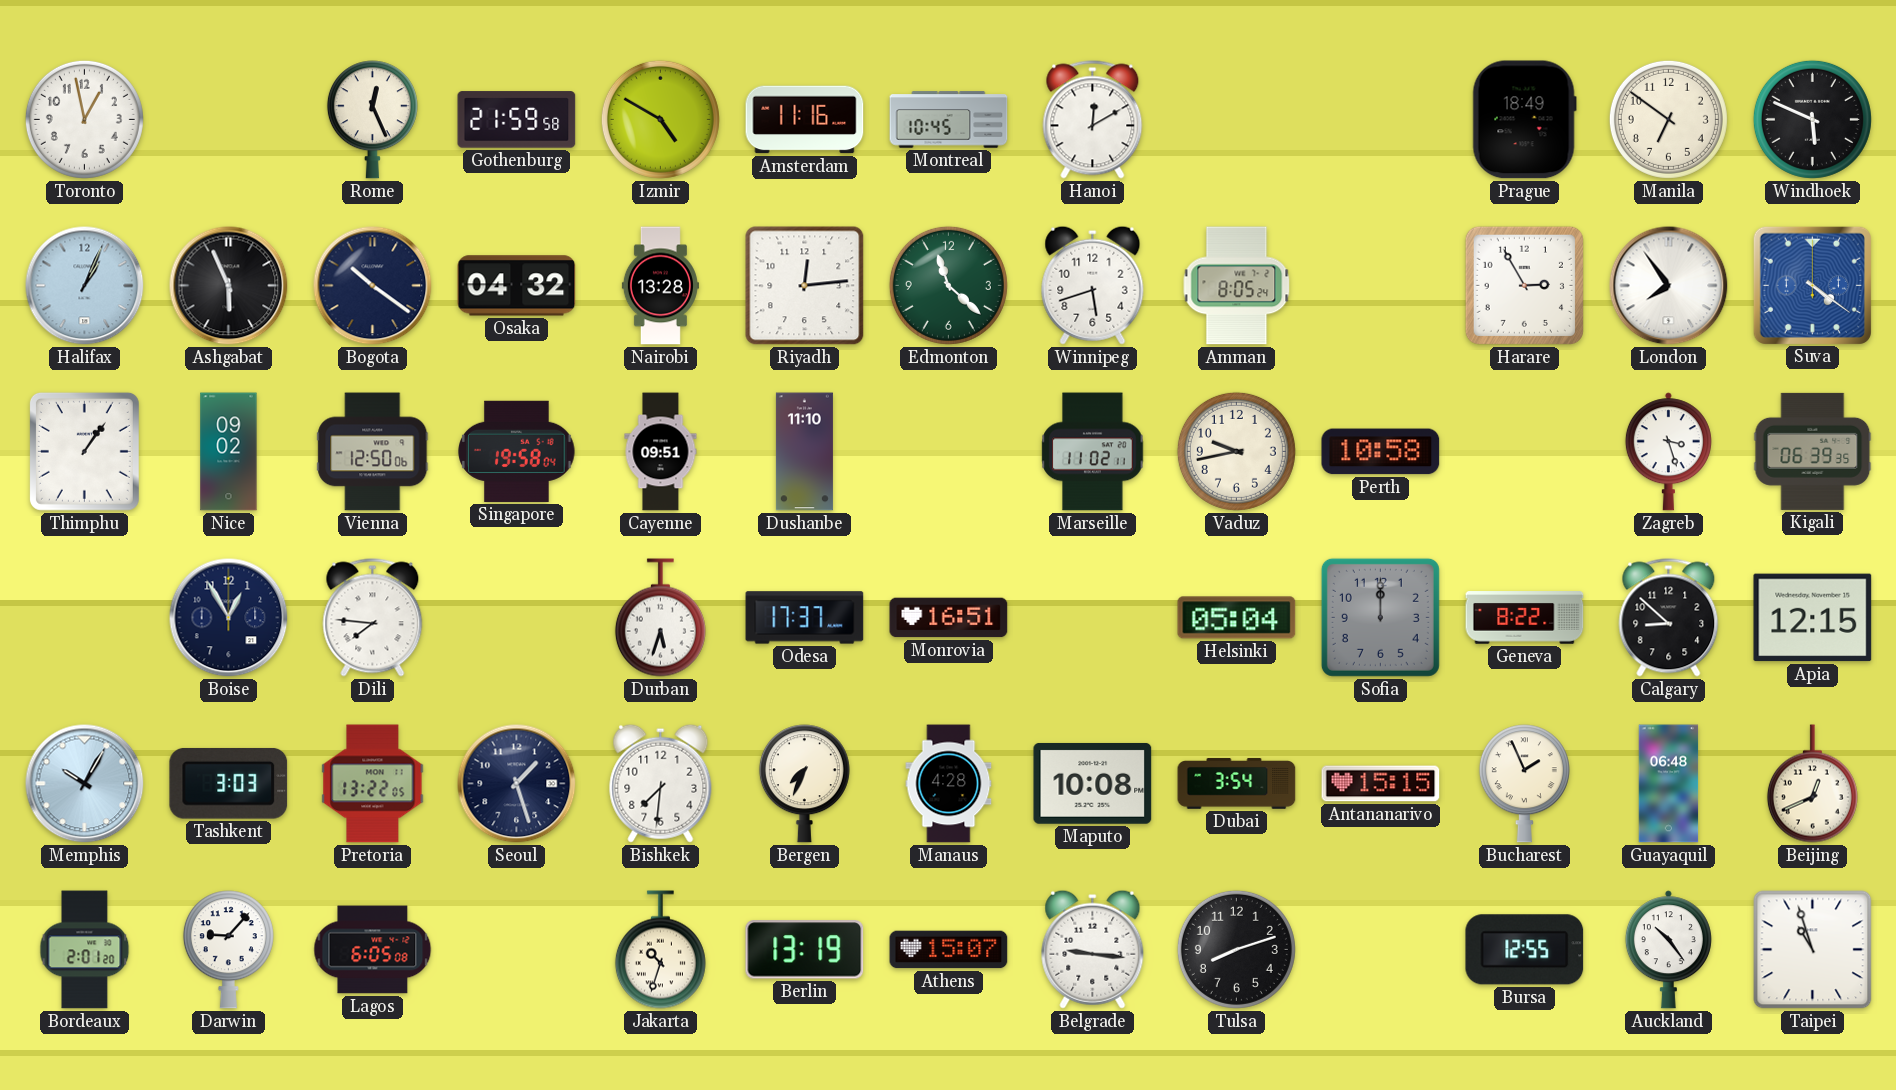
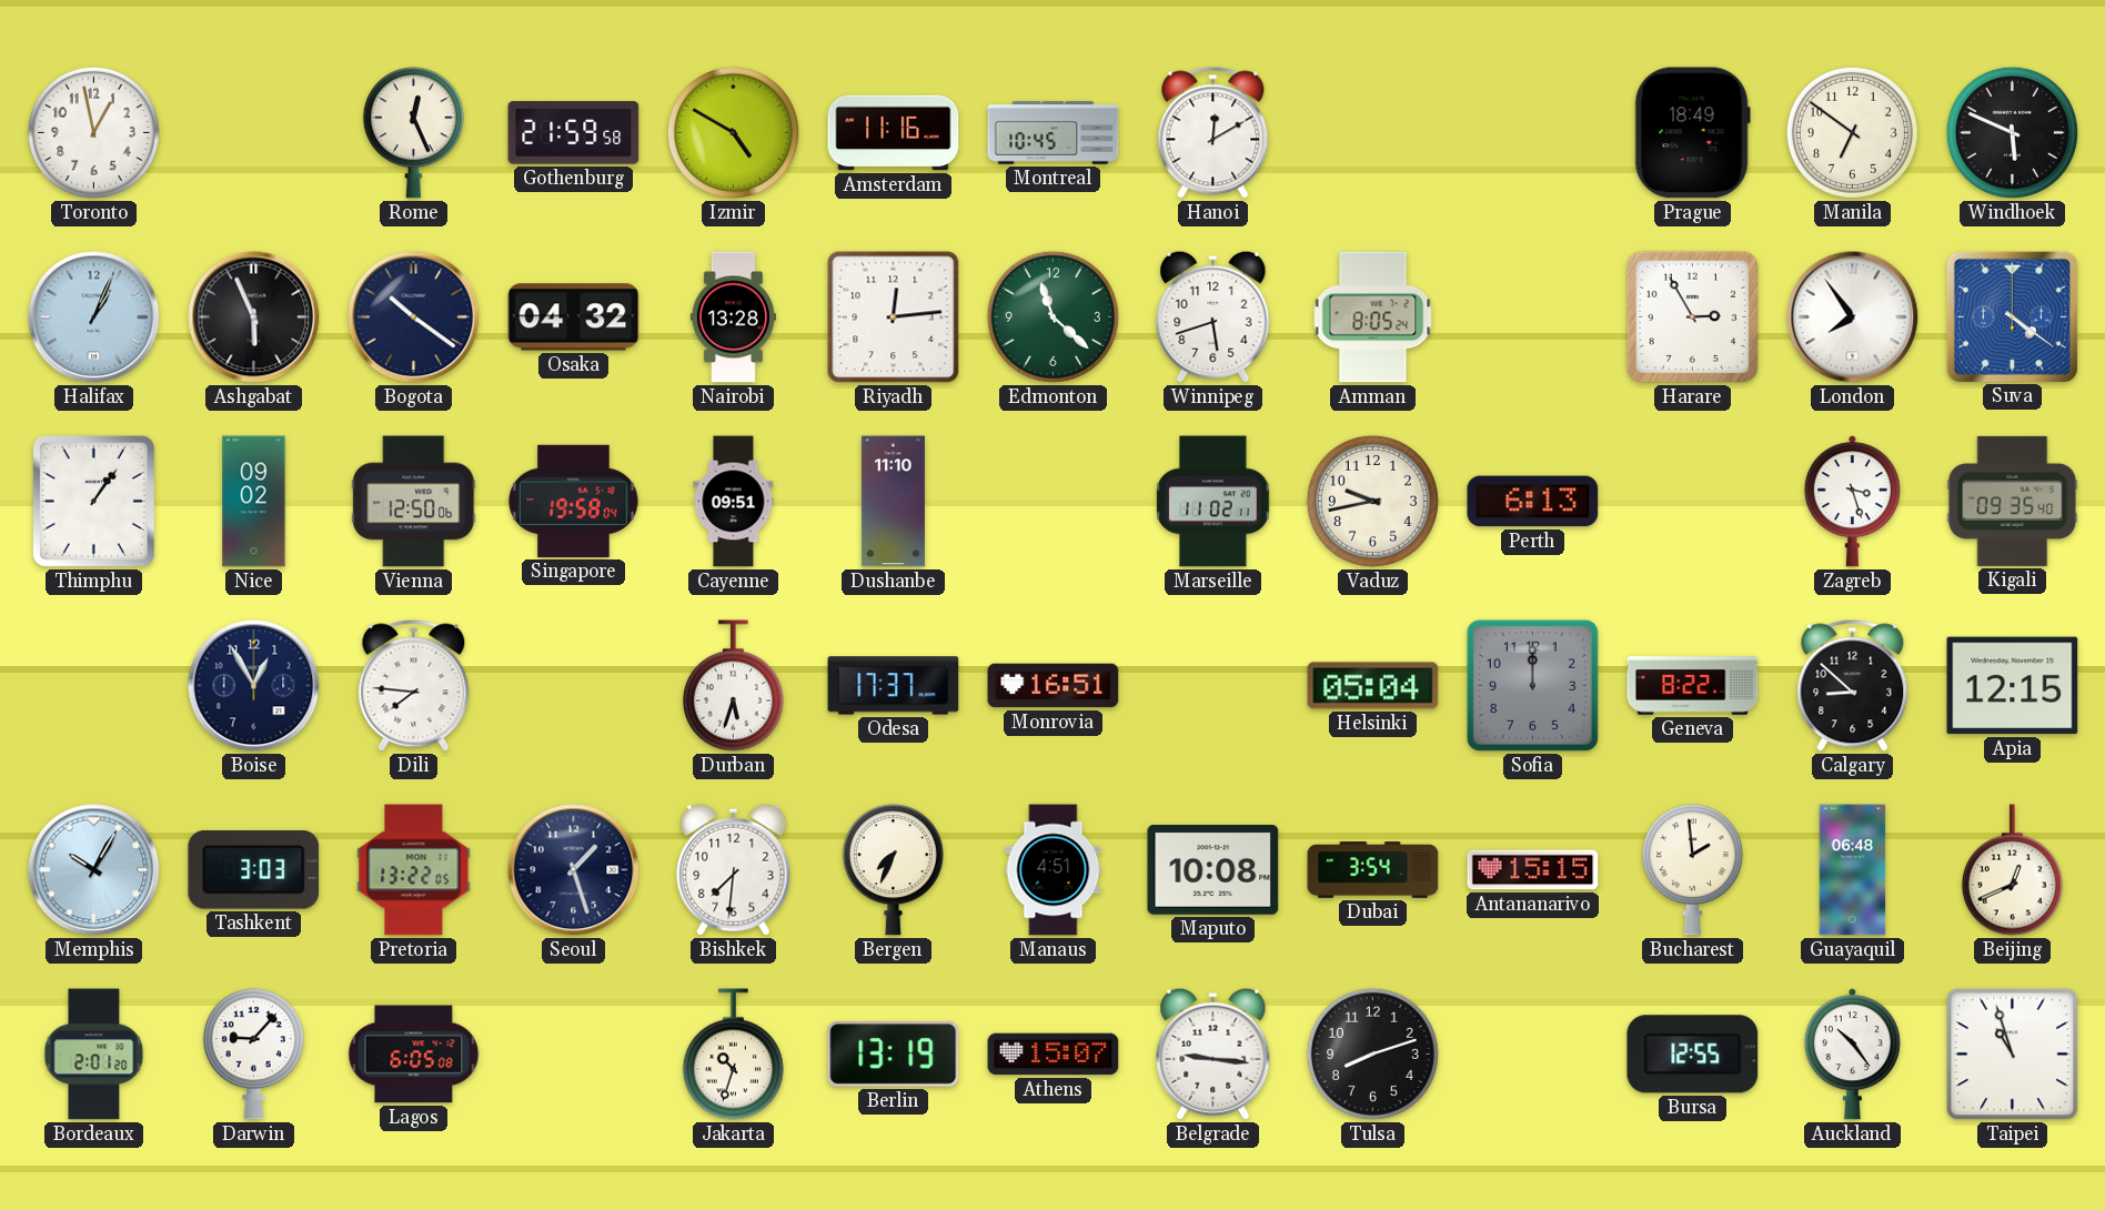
Perth: 10:58 -> 6:13 (1533, 502)
Kigali: 06:39 -> 09:35 (2013, 501)
Manaus: 4:28 -> 4:51 (1054, 870)
Bucharest: 1:56 -> 1:59 (1692, 870)
